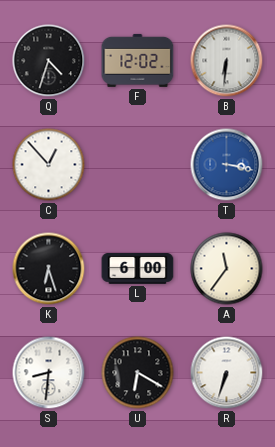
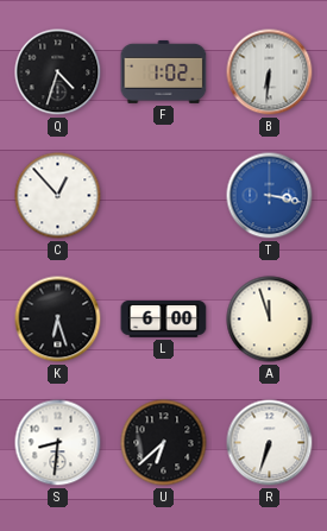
F: 12:02 -> 1:02 (164, 71)
A: 11:36 -> 11:57 (270, 320)
U: 6:20 -> 6:38 (164, 443)
